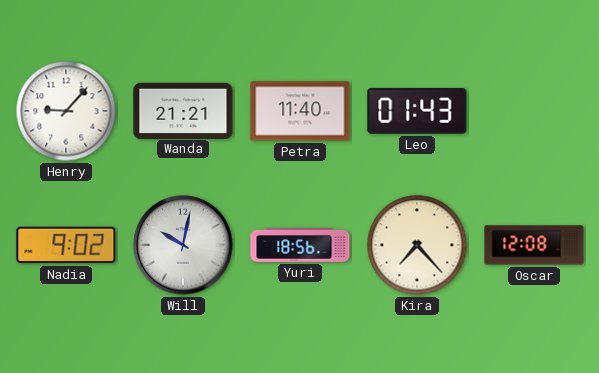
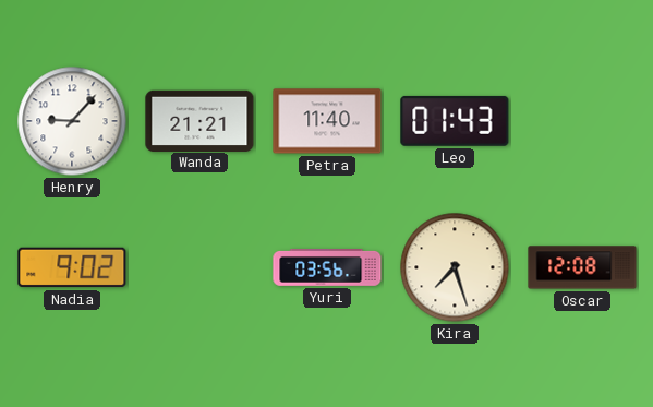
Will: 10:02 -> none (183, 245)
Yuri: 18:56 -> 03:56 (327, 268)
Kira: 7:23 -> 7:27 (455, 267)
